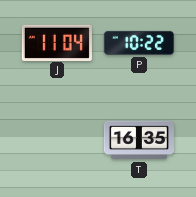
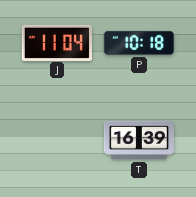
P: 10:22 -> 10:18 (139, 43)
T: 16:35 -> 16:39 (139, 140)
